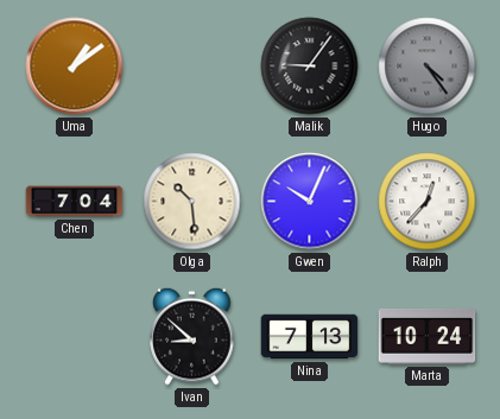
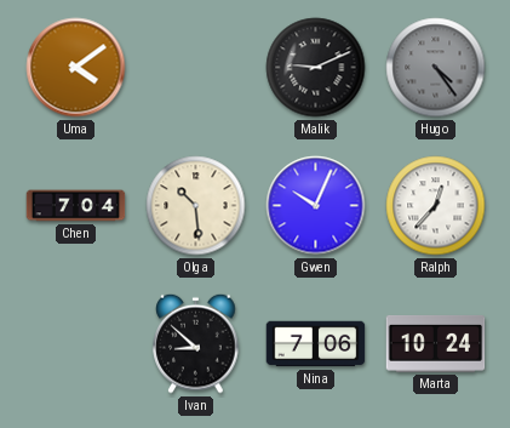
Uma: 1:09 -> 4:09 (76, 68)
Malik: 9:06 -> 9:11 (316, 68)
Nina: 7:13 -> 7:06 (316, 344)
